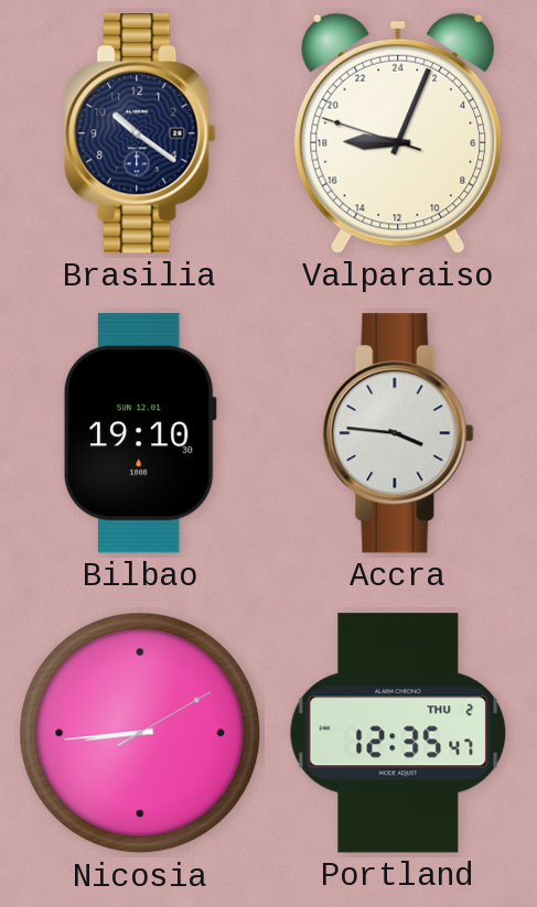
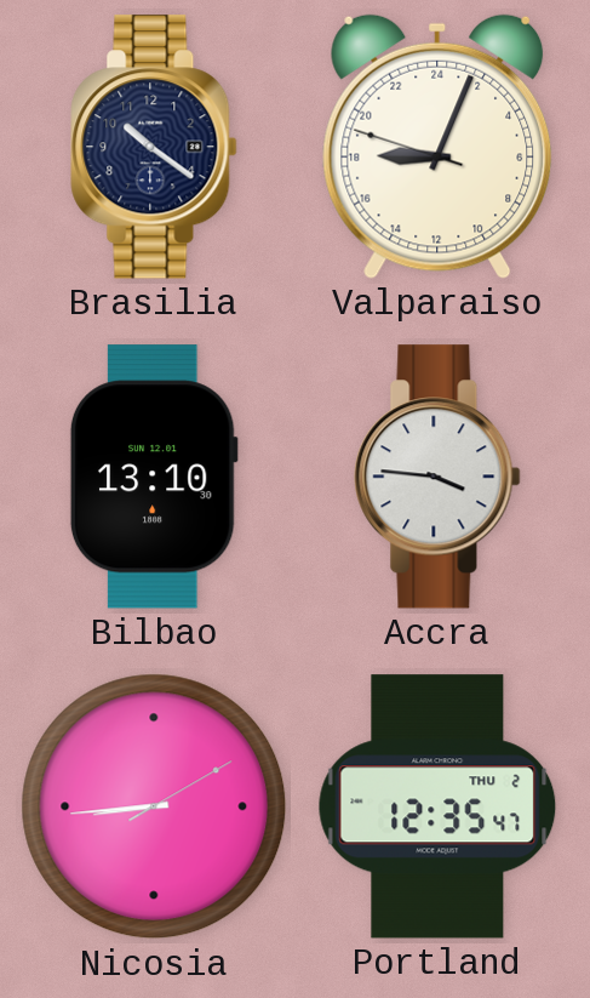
Bilbao: 19:10 -> 13:10 (154, 477)
